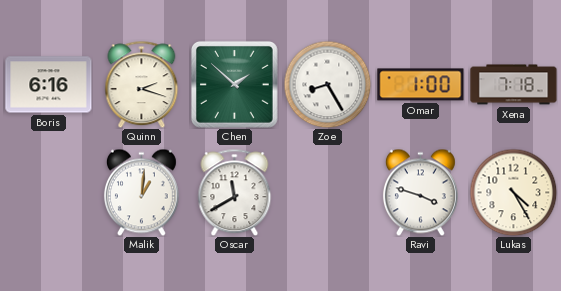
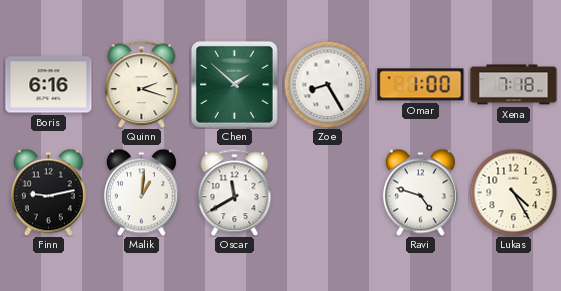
Finn: none -> 9:13 (48, 192)
Ravi: 3:48 -> 4:48 (420, 192)
